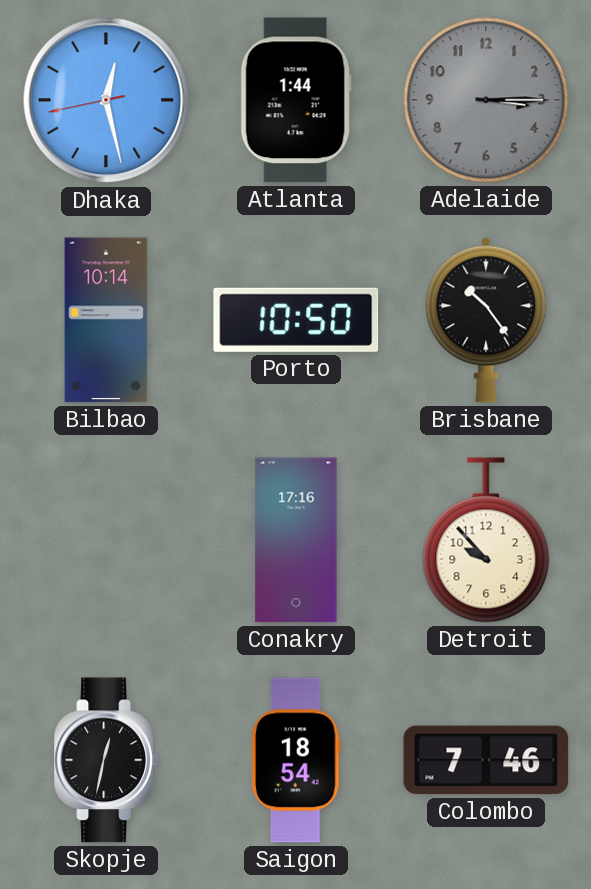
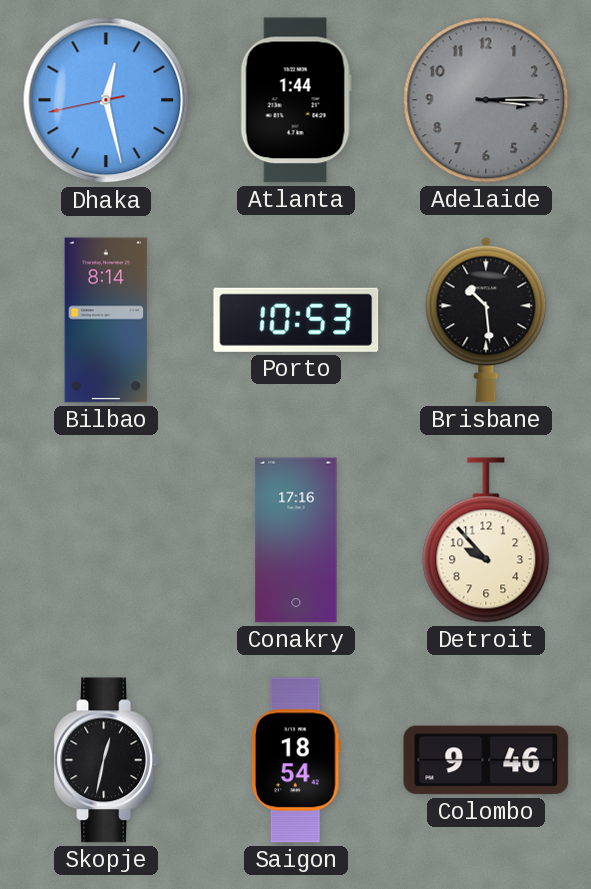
Bilbao: 10:14 -> 8:14 (106, 320)
Porto: 10:50 -> 10:53 (296, 320)
Brisbane: 10:24 -> 10:29 (486, 320)
Colombo: 7:46 -> 9:46 (486, 760)
